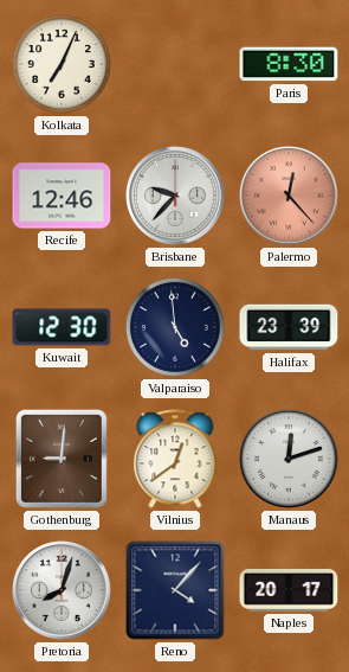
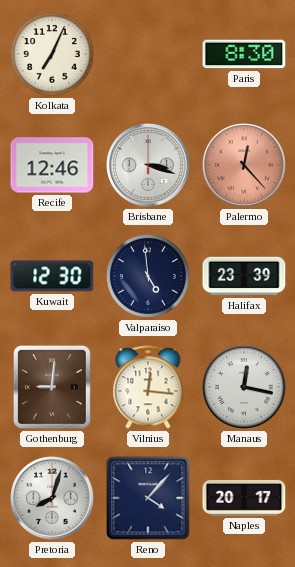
Brisbane: 9:37 -> 3:18 (148, 165)
Vilnius: 12:39 -> 12:16 (148, 387)
Manaus: 12:12 -> 12:17 (244, 387)
